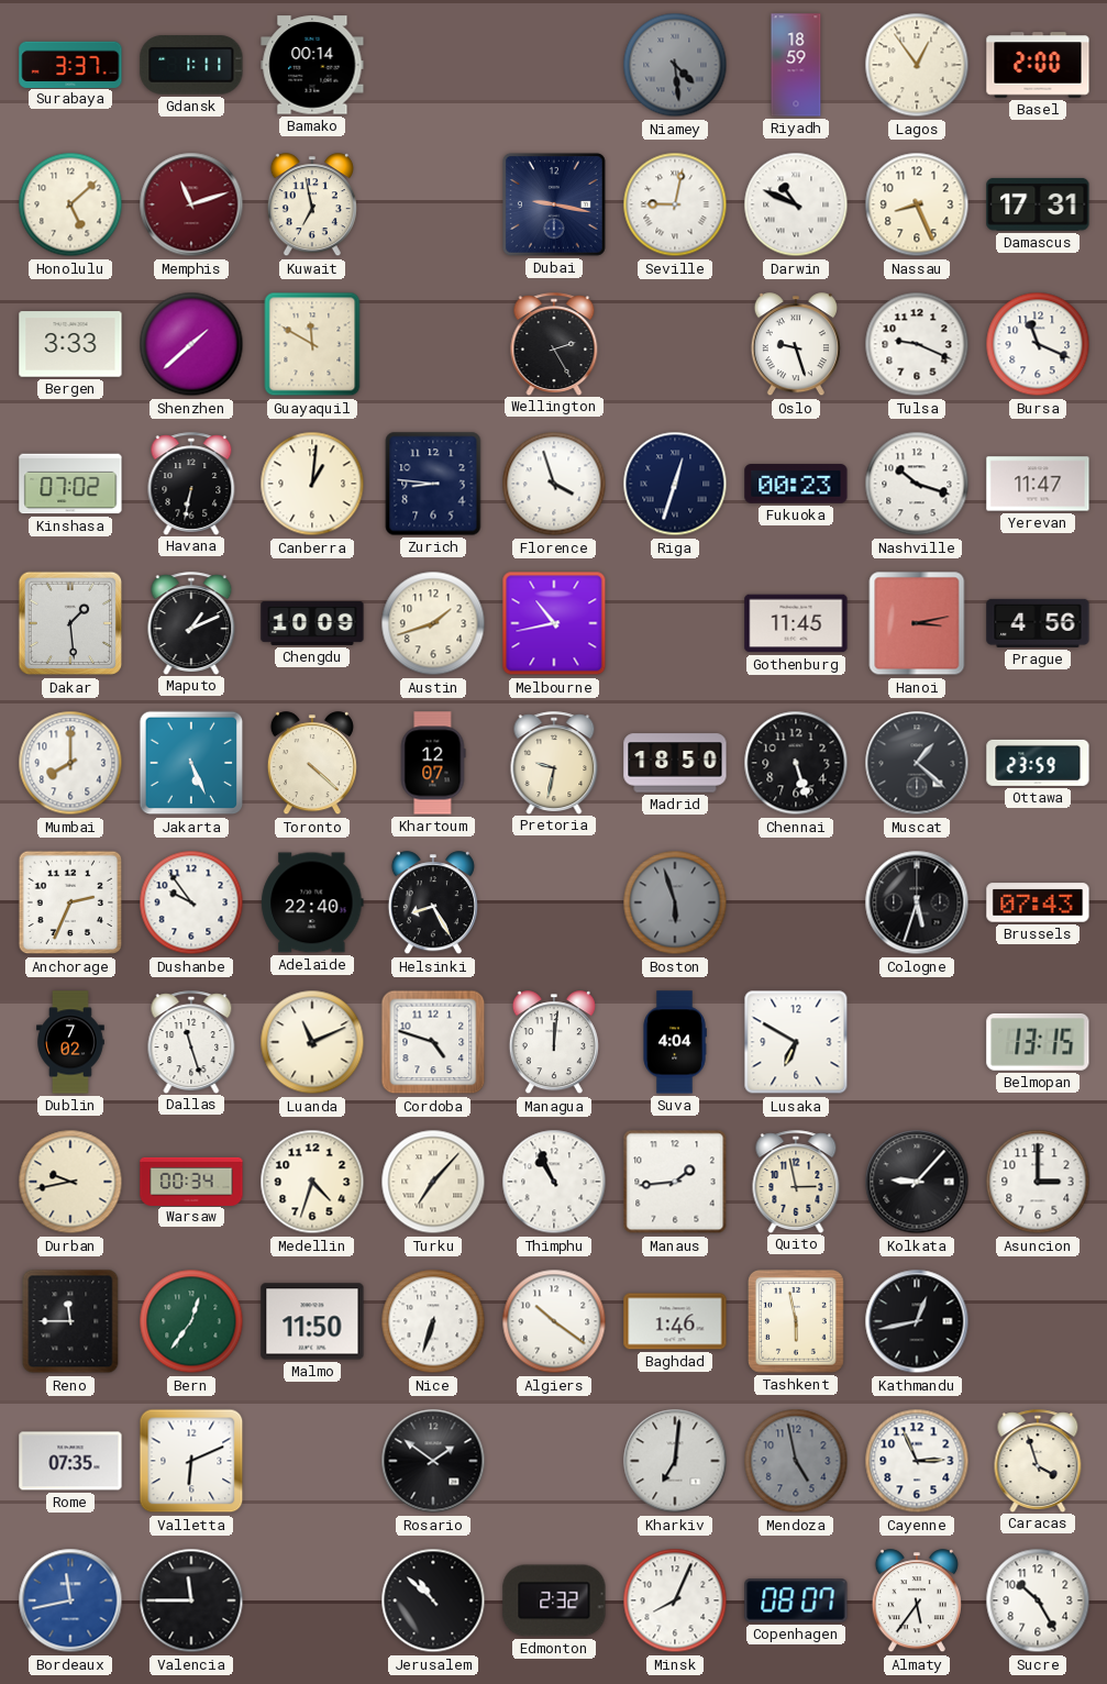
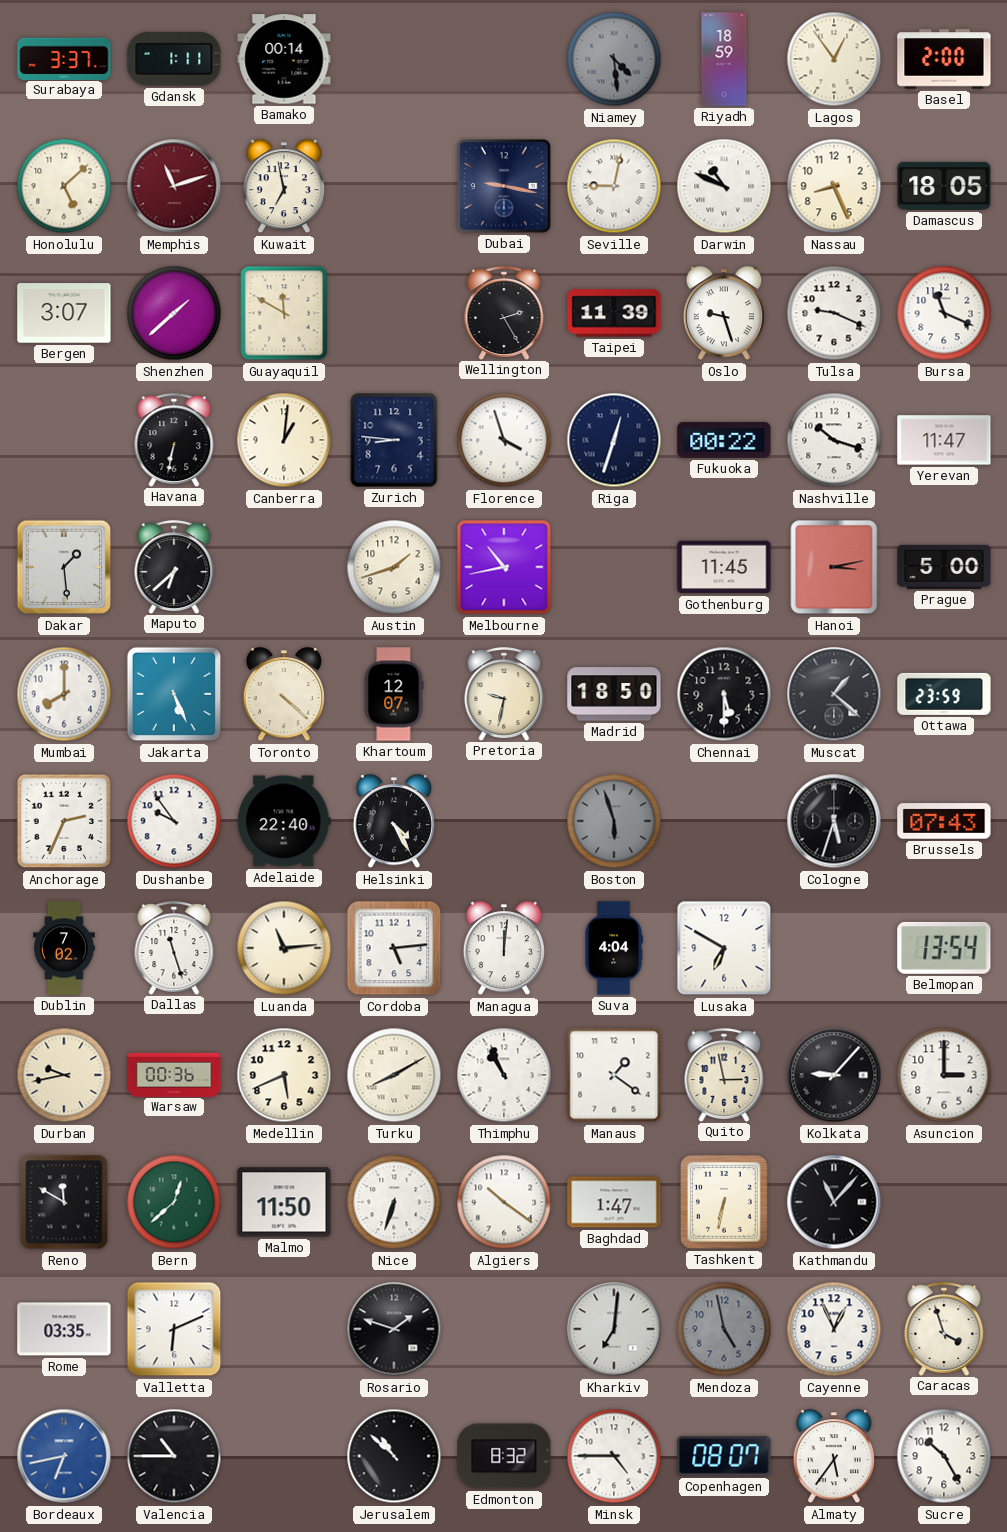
Damascus: 17:31 -> 18:05 (944, 186)
Bergen: 3:33 -> 3:07 (64, 313)
Taipei: none -> 11:39 (614, 313)
Kinshasa: 07:02 -> none (70, 484)
Fukuoka: 00:23 -> 00:22 (724, 440)
Maputo: 1:11 -> 6:38 (174, 567)
Chengdu: 10:09 -> none (312, 623)
Prague: 4:56 -> 5:00 (944, 567)
Chennai: 5:27 -> 5:30 (724, 694)
Helsinki: 8:25 -> 4:25 (394, 822)
Luanda: 11:11 -> 11:14 (284, 948)
Cordoba: 4:48 -> 5:14 (394, 948)
Belmopan: 13:15 -> 13:54 (944, 948)
Warsaw: 00:34 -> 00:36 (174, 1074)
Medellin: 4:33 -> 5:41 (284, 1075)
Turku: 7:07 -> 8:10 (394, 1075)
Manaus: 1:44 -> 1:21 (614, 1075)
Reno: 11:45 -> 11:50 (64, 1202)
Bern: 12:36 -> 12:38 (174, 1202)
Baghdad: 1:46 -> 1:47 (614, 1202)
Tashkent: 5:58 -> 6:32 (724, 1203)
Kathmandu: 12:43 -> 11:07 (834, 1202)
Rome: 07:35 -> 03:35 (64, 1329)
Rosario: 1:51 -> 1:48 (394, 1329)
Cayenne: 2:56 -> 12:56 (834, 1329)
Bordeaux: 11:43 -> 6:43 (64, 1456)
Valencia: 11:45 -> 10:45 (174, 1456)
Edmonton: 2:32 -> 8:32 (504, 1456)
Minsk: 8:04 -> 4:45 (614, 1456)
